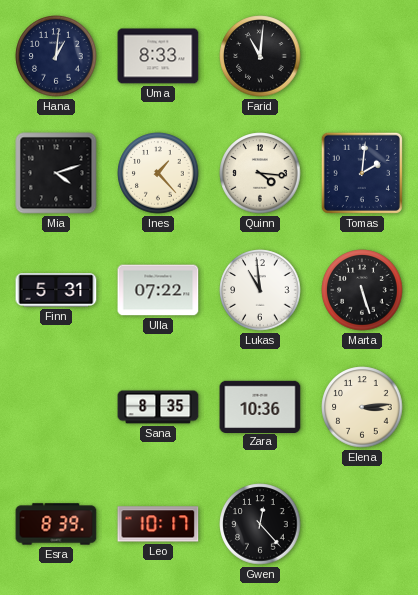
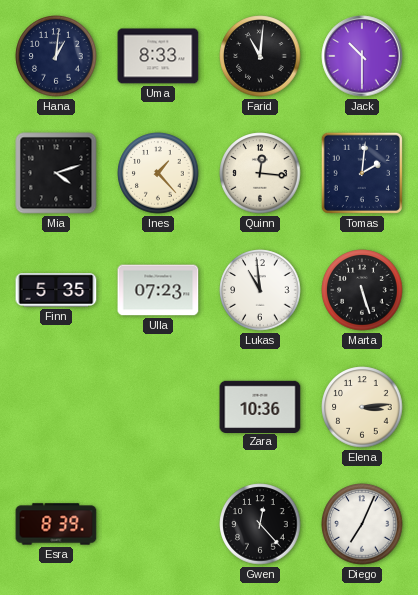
Jack: none -> 10:30 (362, 56)
Quinn: 4:16 -> 12:16 (260, 173)
Finn: 5:31 -> 5:35 (56, 290)
Ulla: 07:22 -> 07:23 (158, 290)
Sana: 8:35 -> none (158, 407)
Leo: 10:17 -> none (158, 524)
Diego: none -> 7:04 (362, 524)
